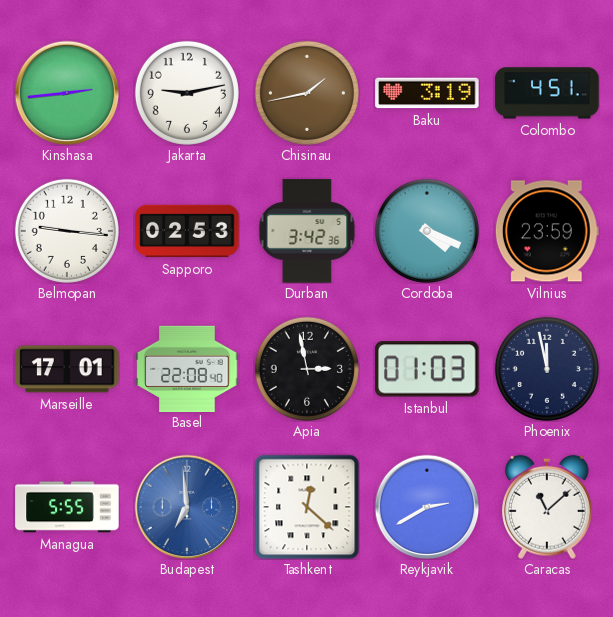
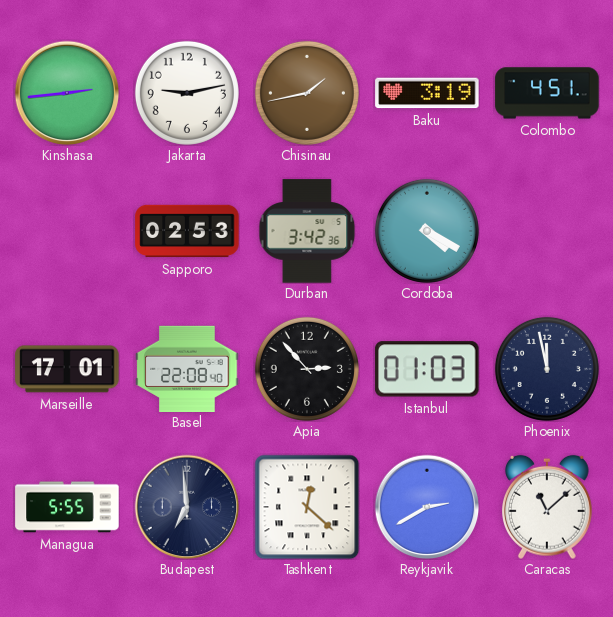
Belmopan: 9:16 -> none (67, 231)
Cordoba: 4:19 -> 4:20 (427, 231)
Vilnius: 23:59 -> none (547, 231)
Apia: 2:58 -> 2:53 (307, 369)
Budapest dial: blue -> navy (187, 507)
